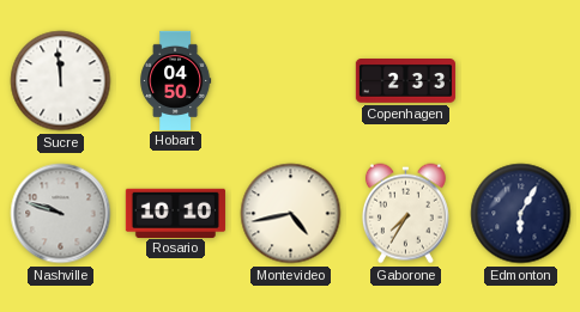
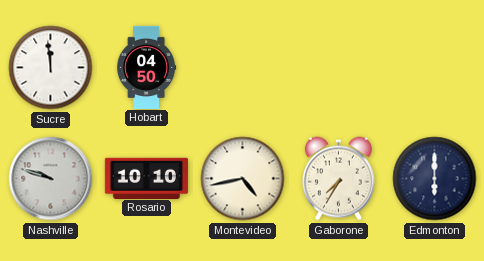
Copenhagen: 2:33 -> none (405, 81)
Edmonton: 6:05 -> 6:00 (435, 179)
